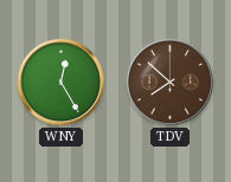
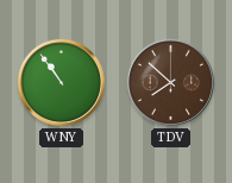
WNY: 12:25 -> 10:54 (61, 82)
